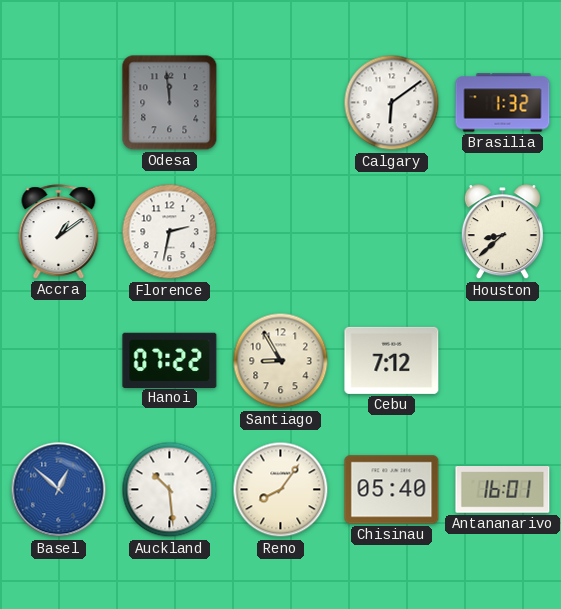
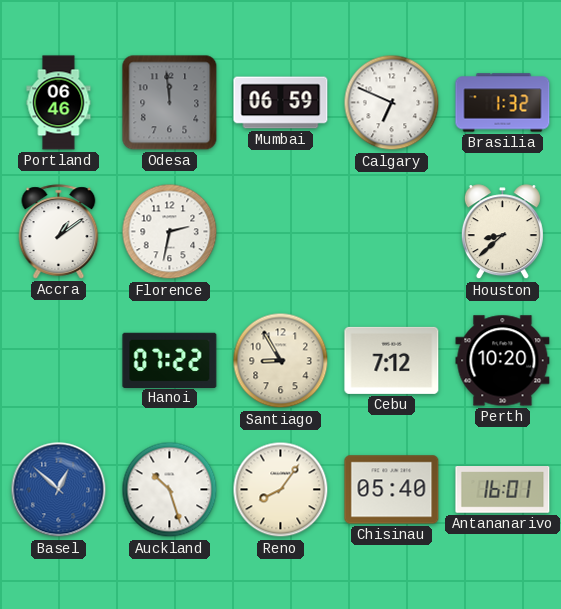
Portland: none -> 06:46 (59, 103)
Mumbai: none -> 06:59 (281, 103)
Calgary: 6:09 -> 6:49 (392, 103)
Perth: none -> 10:20 (503, 361)
Auckland: 10:29 -> 10:27 (170, 490)
